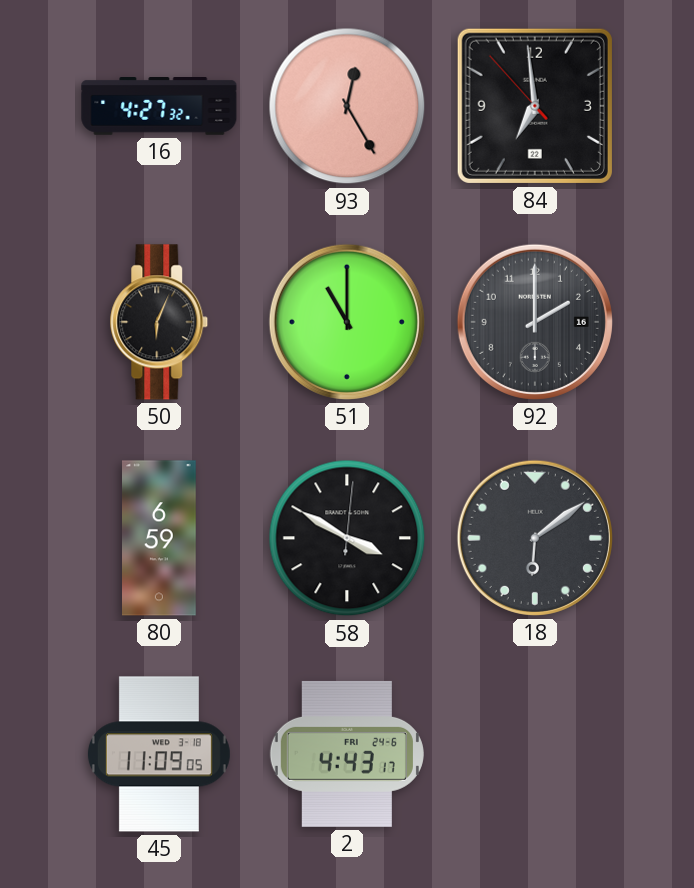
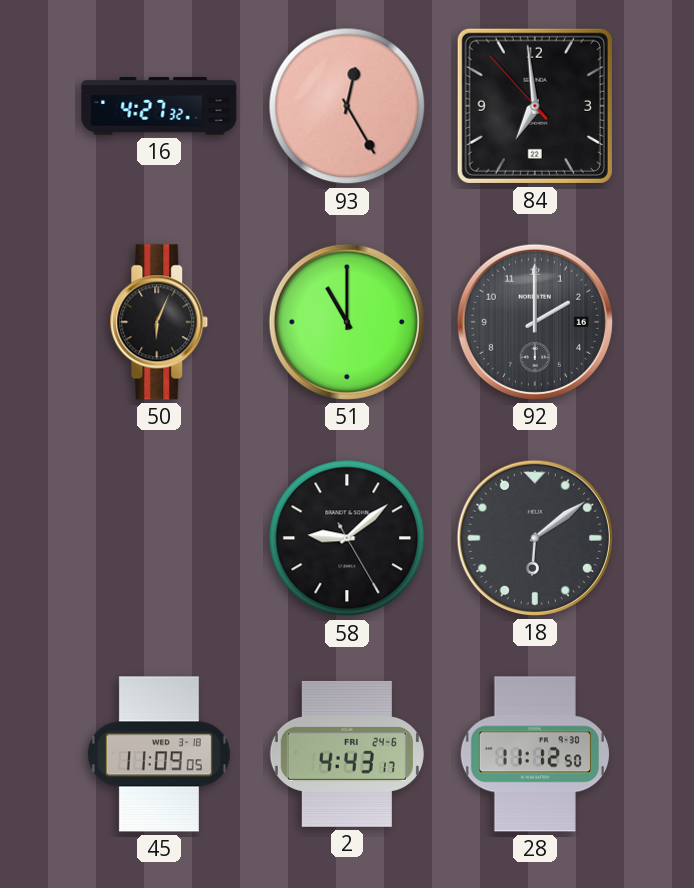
80: 6:59 -> none (160, 538)
58: 3:50 -> 9:08 (347, 538)
28: none -> 11:12 (535, 754)
